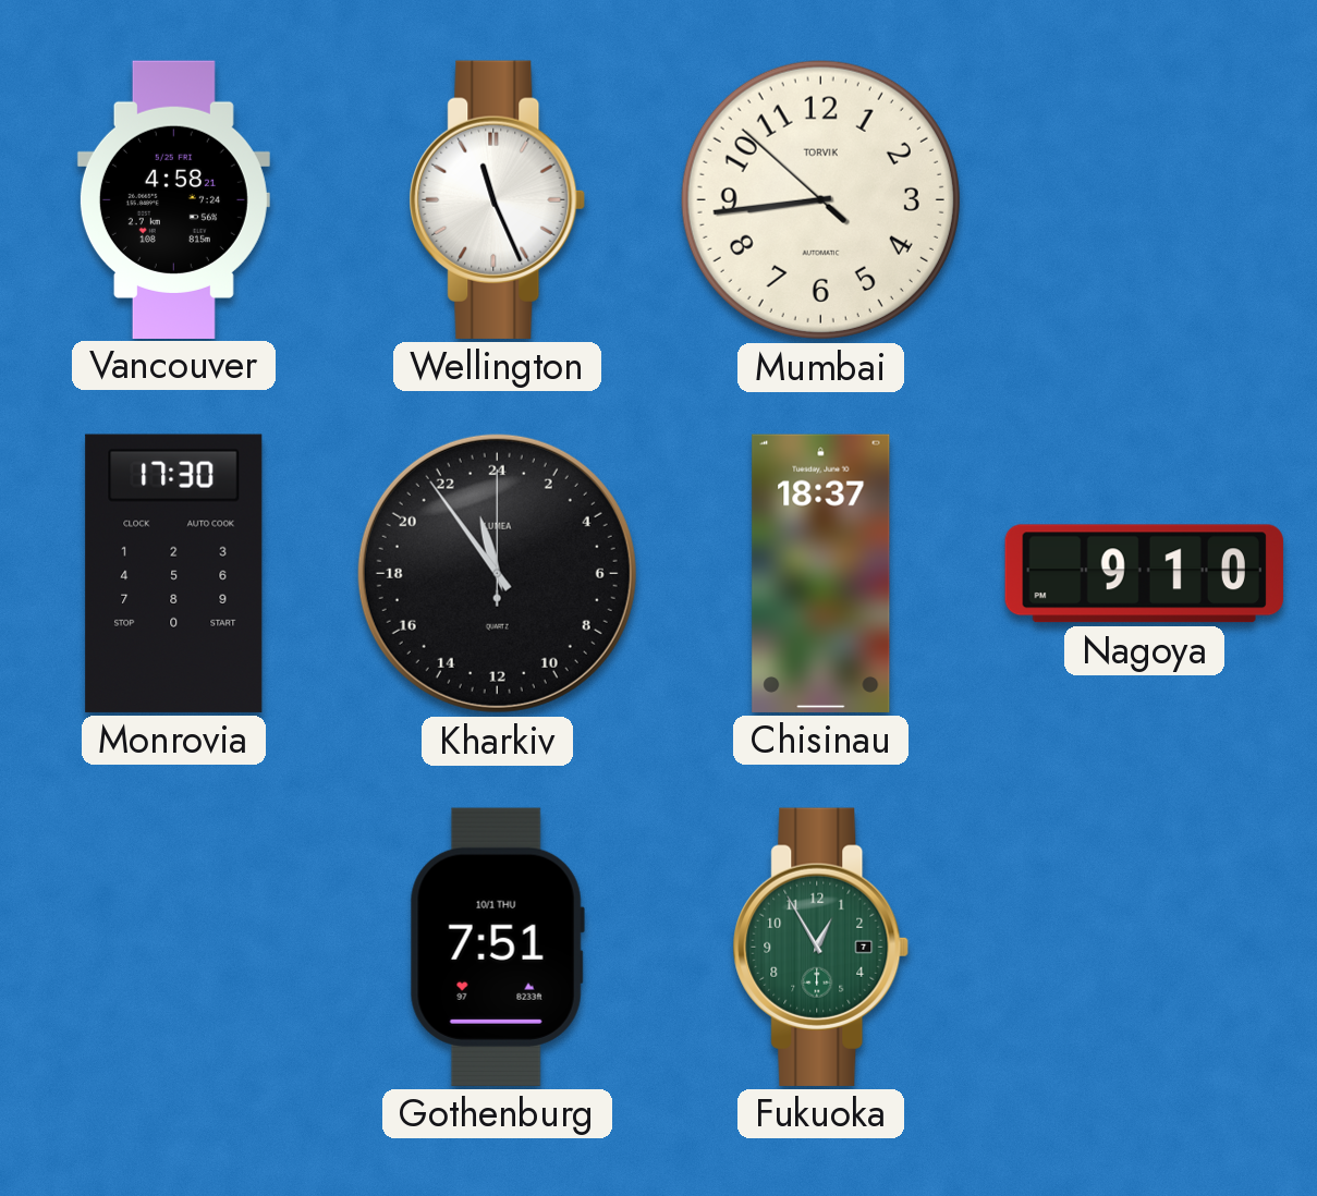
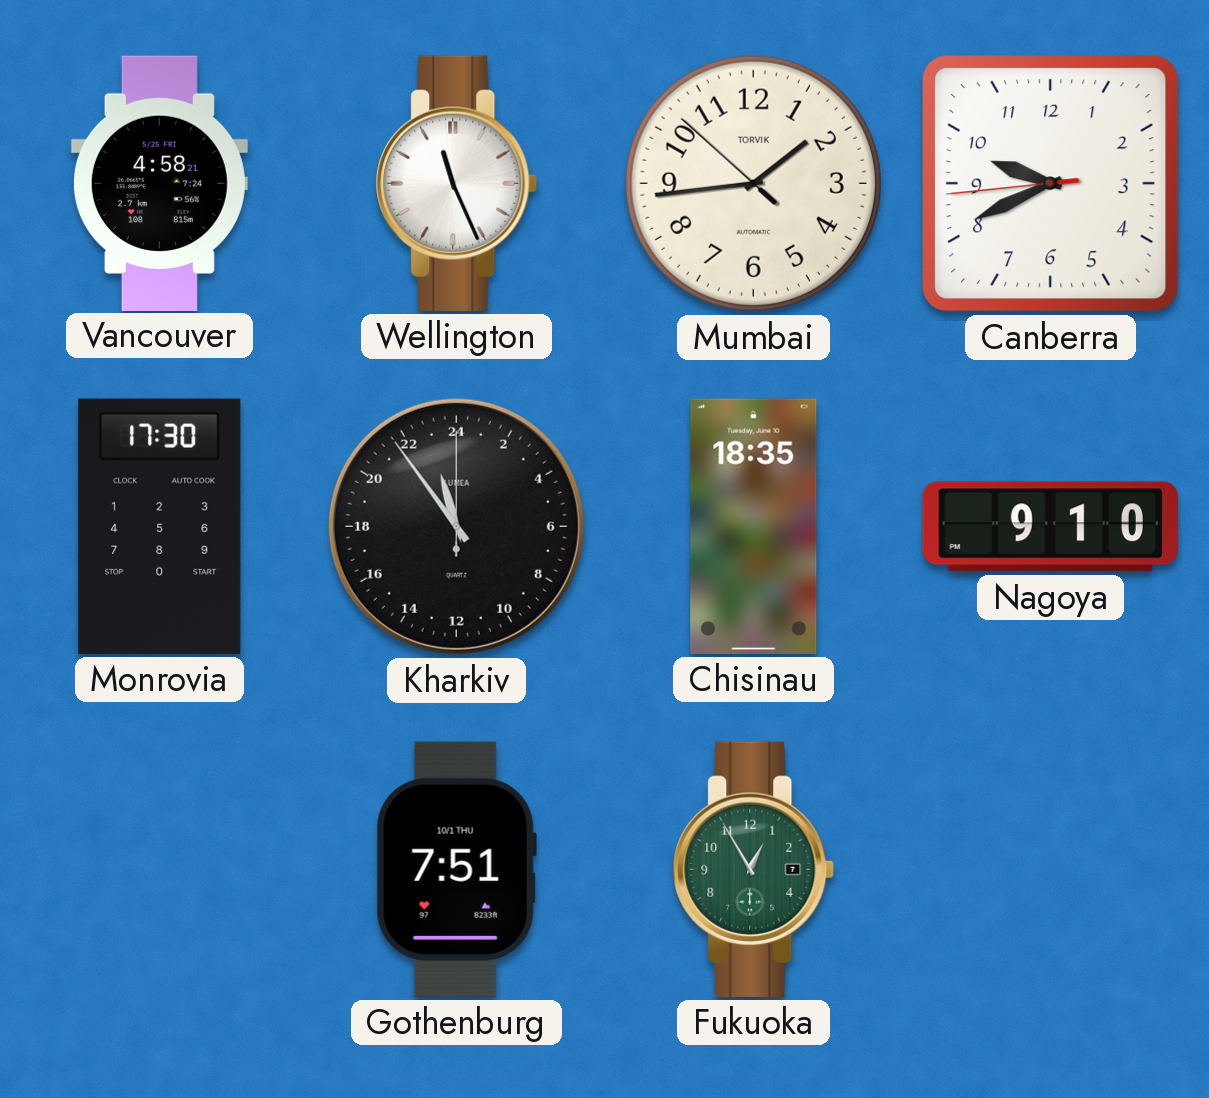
Mumbai: 8:43 -> 1:43 (753, 183)
Canberra: none -> 9:40 (1050, 183)
Chisinau: 18:37 -> 18:35 (754, 526)
